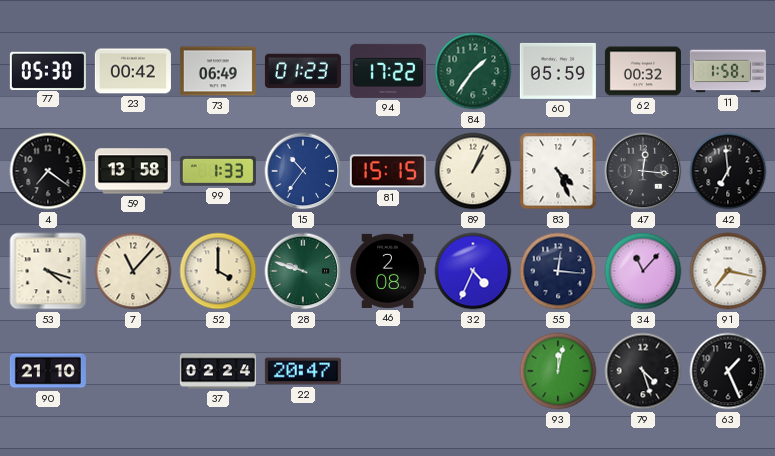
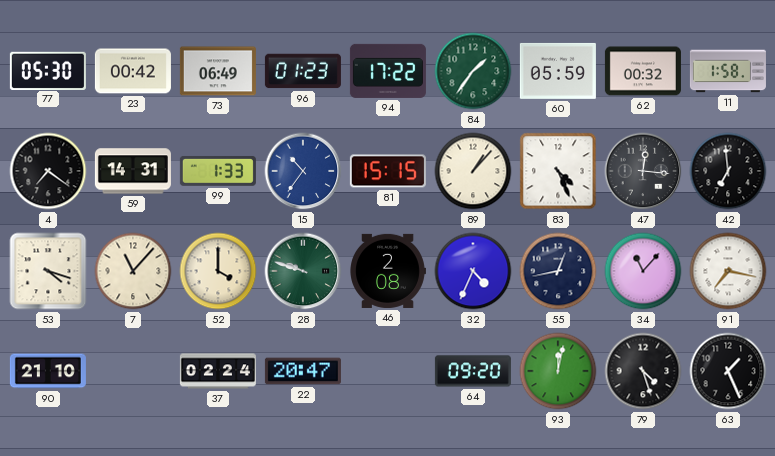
59: 13:58 -> 14:31 (133, 171)
89: 1:04 -> 1:07 (473, 171)
55: 12:16 -> 12:43 (558, 271)
64: none -> 09:20 (473, 371)
